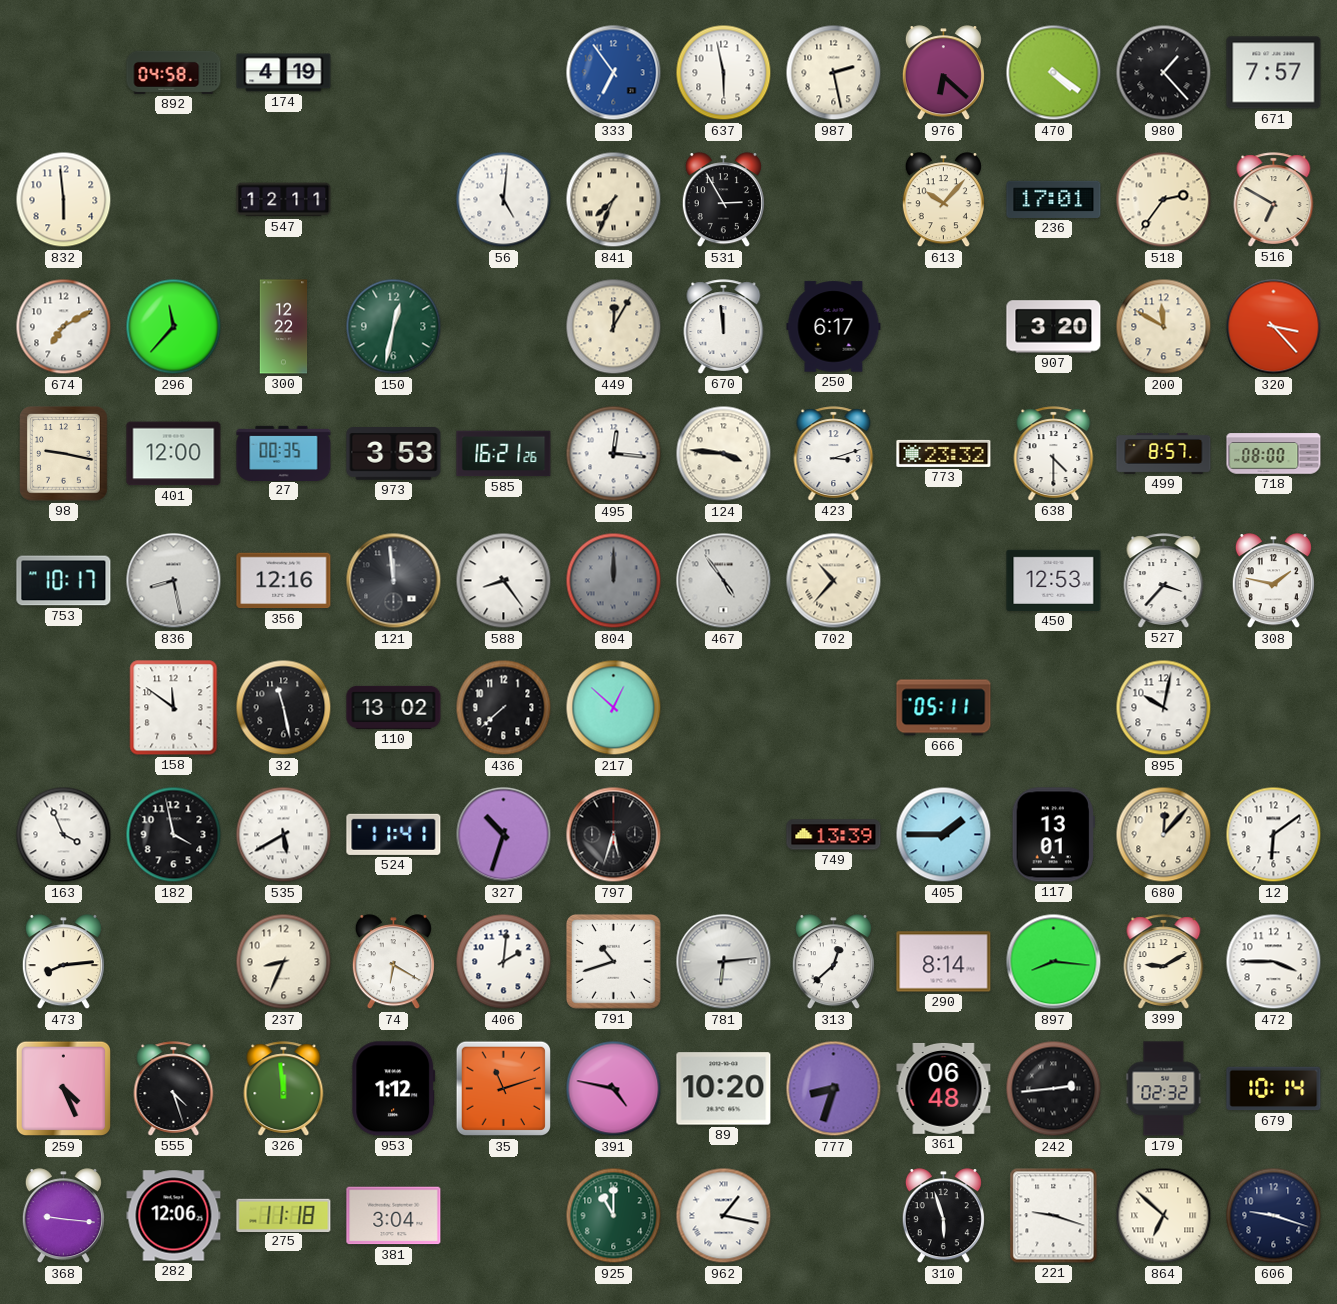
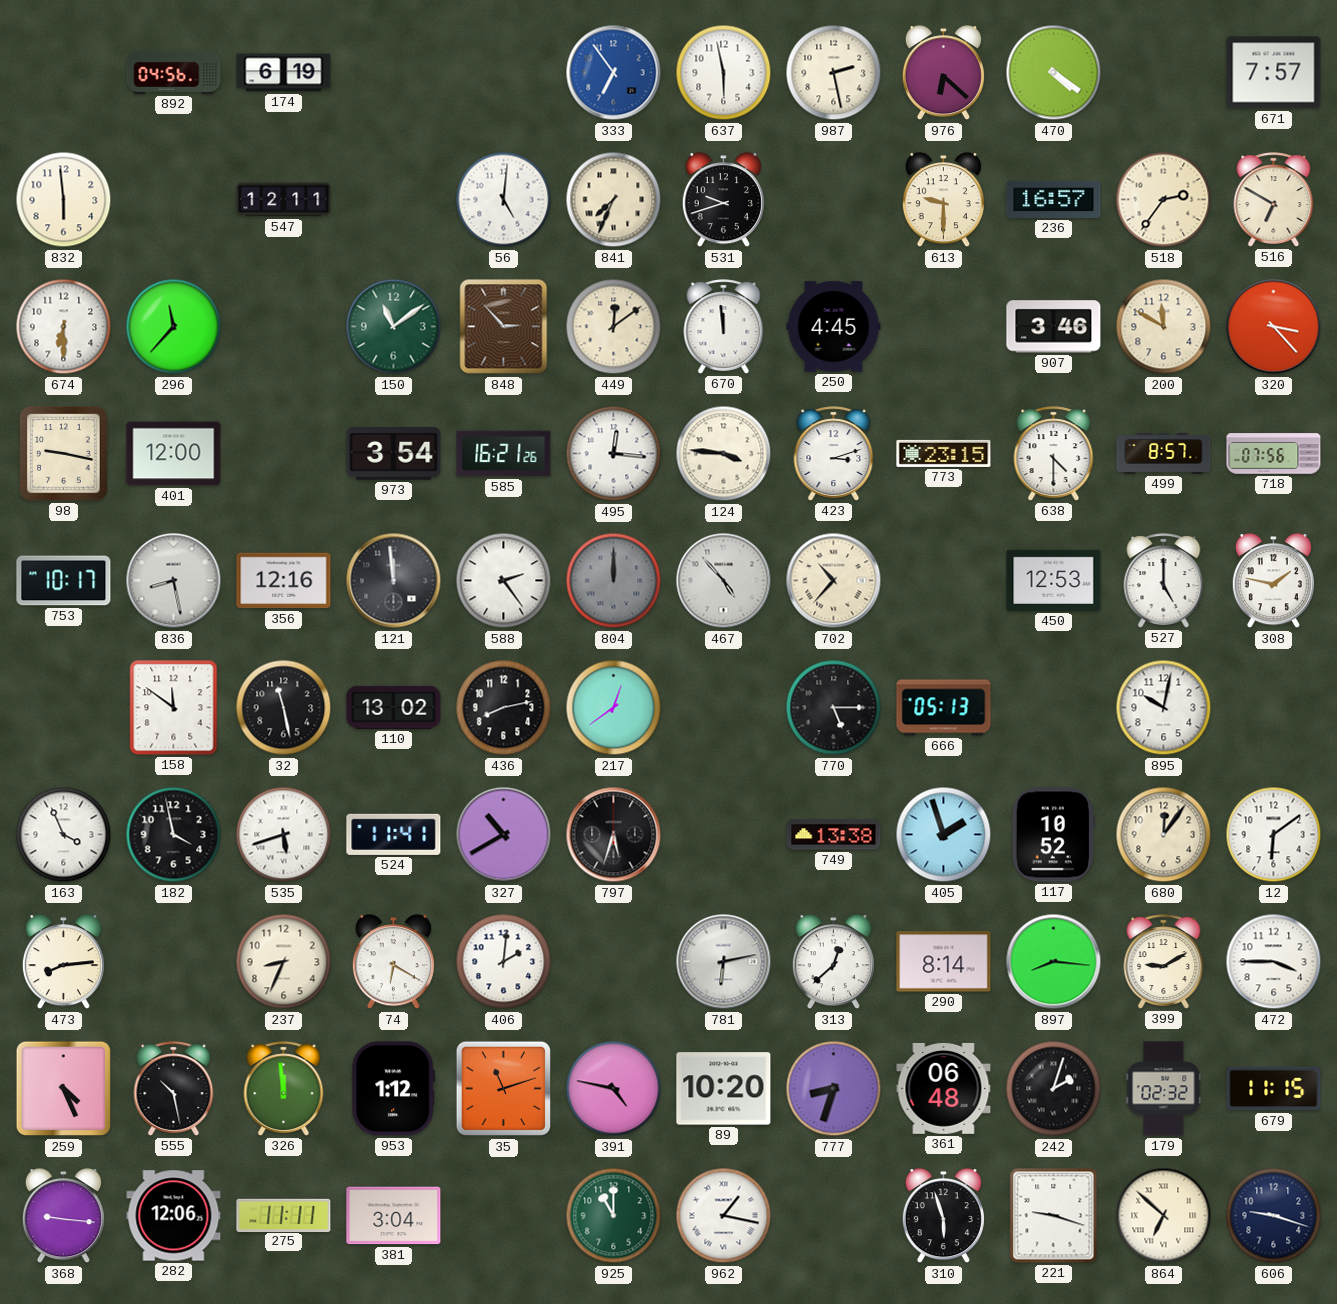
892: 04:58 -> 04:56 (174, 72)
174: 4:19 -> 6:19 (284, 73)
980: 1:23 -> none (1164, 73)
531: 2:55 -> 9:42 (723, 200)
613: 10:07 -> 9:30 (943, 200)
236: 17:01 -> 16:57 (1054, 199)
674: 7:10 -> 6:30 (64, 327)
300: 12:22 -> none (284, 327)
150: 12:32 -> 11:09 (394, 327)
848: none -> 2:53 (504, 327)
449: 12:05 -> 12:09 (614, 327)
250: 6:17 -> 4:45 (834, 327)
907: 3:20 -> 3:46 (1054, 327)
27: 00:35 -> none (284, 453)
973: 3:53 -> 3:54 (394, 454)
773: 23:32 -> 23:15 (944, 453)
718: 08:00 -> 07:56 (1274, 454)
588: 8:24 -> 2:24 (504, 581)
467: 4:54 -> 4:53 (724, 581)
527: 3:37 -> 5:00 (1164, 581)
436: 7:38 -> 8:13 (504, 708)
217: 12:52 -> 12:39 (614, 708)
770: none -> 5:15 (834, 708)
666: 05:11 -> 05:13 (944, 708)
535: 5:40 -> 5:42 (284, 835)
327: 10:33 -> 10:40 (504, 835)
749: 13:39 -> 13:38 (834, 835)
405: 1:45 -> 1:57 (944, 835)
117: 13:01 -> 10:52 (1053, 835)
680: 12:07 -> 12:06 (1164, 835)
791: 10:42 -> none (613, 961)
781: 6:14 -> 6:13 (724, 962)
555: 4:27 -> 10:28 (174, 1089)
242: 2:44 -> 2:03 (1054, 1089)
679: 10:14 -> 11:15 (1274, 1089)
275: 11:18 -> 11:11 (284, 1215)
